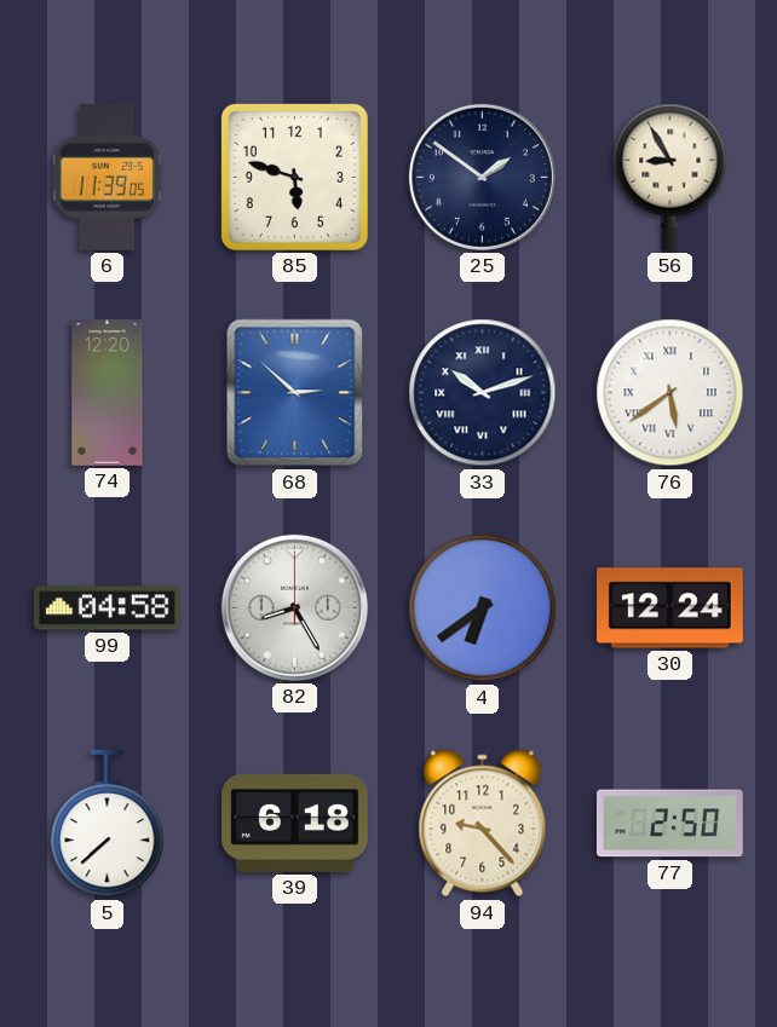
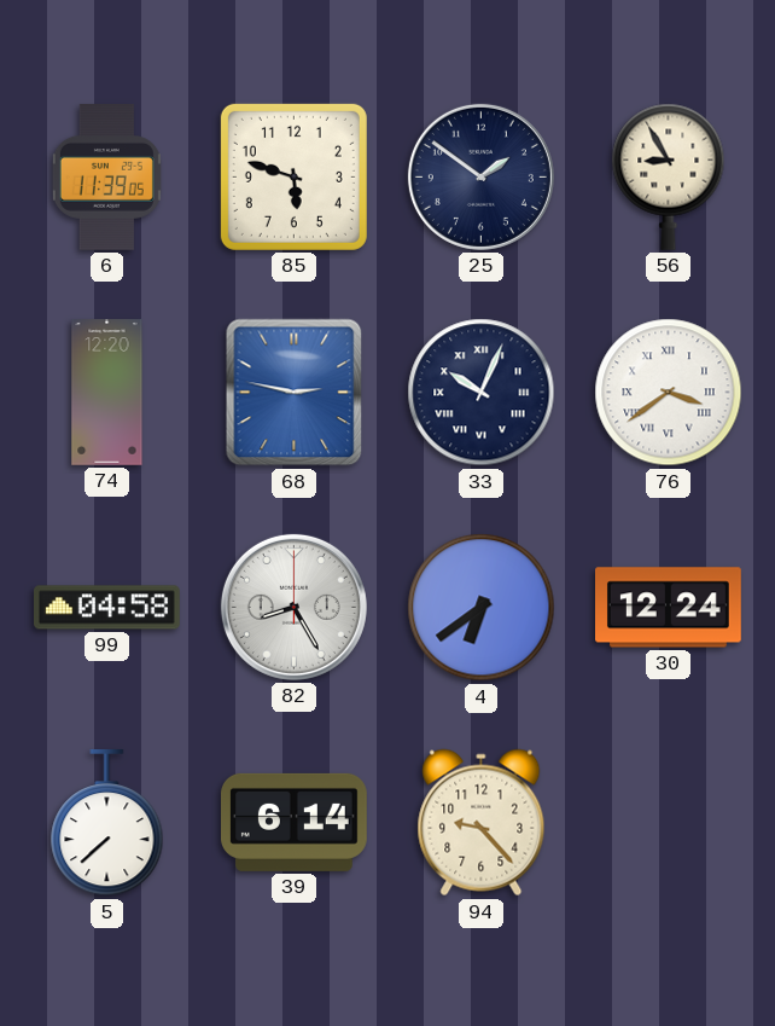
68: 2:52 -> 2:47 (295, 393)
33: 10:12 -> 10:04 (482, 393)
76: 5:39 -> 3:39 (669, 393)
39: 6:18 -> 6:14 (295, 822)
77: 2:50 -> none (669, 824)
